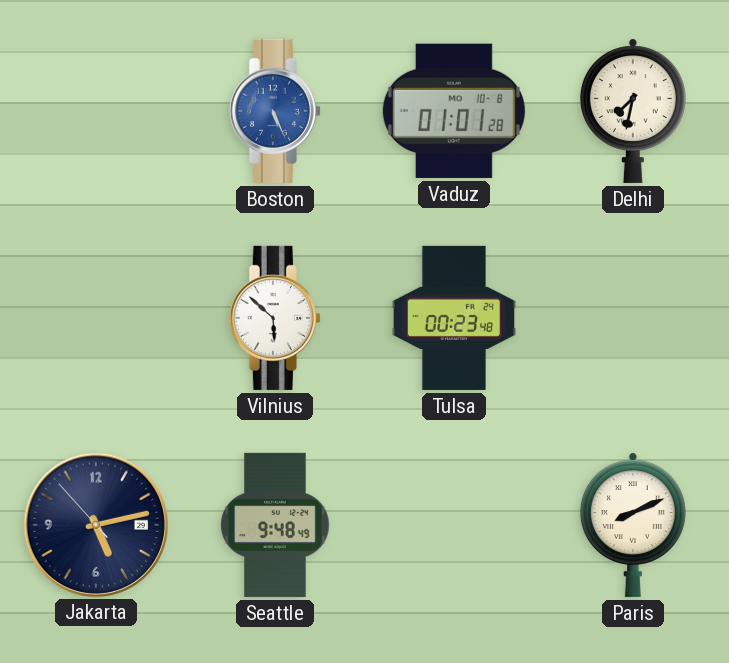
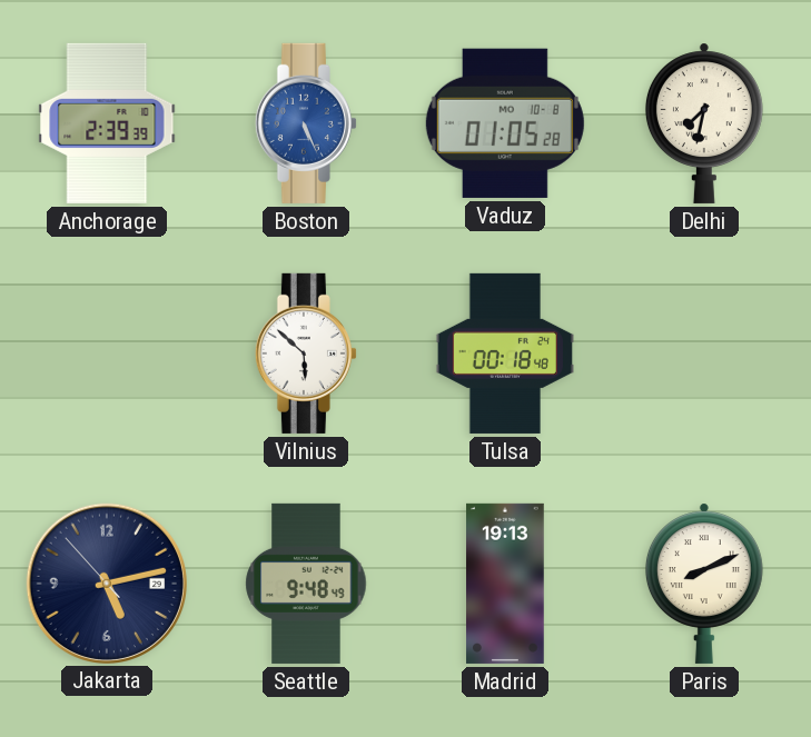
Anchorage: none -> 2:39 (107, 123)
Vaduz: 01:01 -> 01:05 (505, 123)
Tulsa: 00:23 -> 00:18 (504, 353)
Madrid: none -> 19:13 (505, 584)
